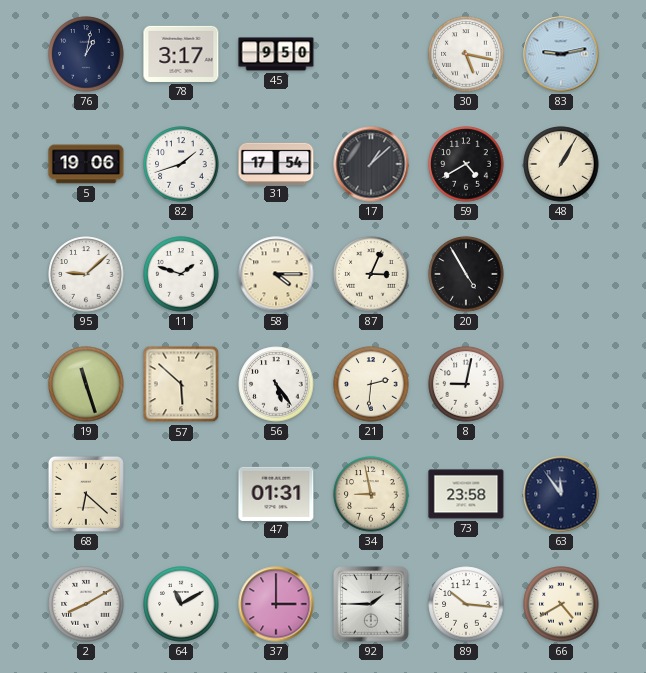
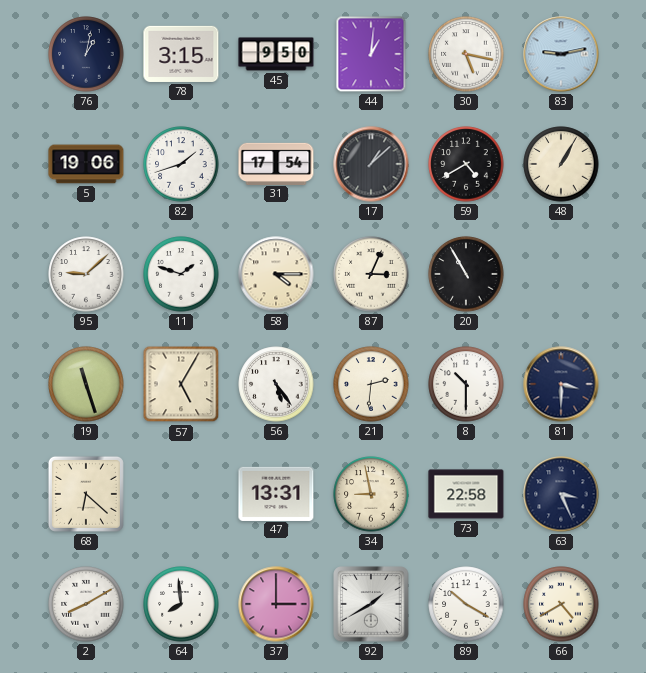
78: 3:17 -> 3:15 (181, 54)
44: none -> 1:01 (371, 54)
20: 4:55 -> 10:55 (466, 274)
57: 5:52 -> 5:05 (181, 384)
8: 9:02 -> 10:30 (466, 384)
81: none -> 3:30 (561, 384)
47: 01:31 -> 13:31 (276, 493)
73: 23:58 -> 22:58 (466, 494)
63: 11:54 -> 3:26 (561, 494)
64: 11:10 -> 7:59 (181, 604)
92: 1:45 -> 1:40 (371, 604)
89: 10:16 -> 10:20 (466, 604)
